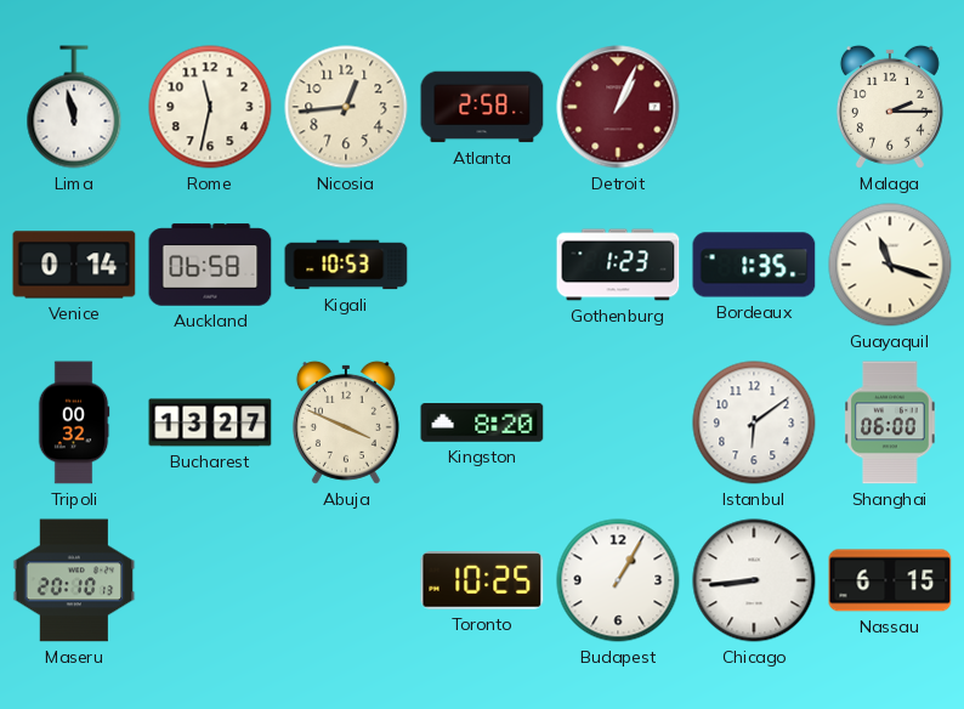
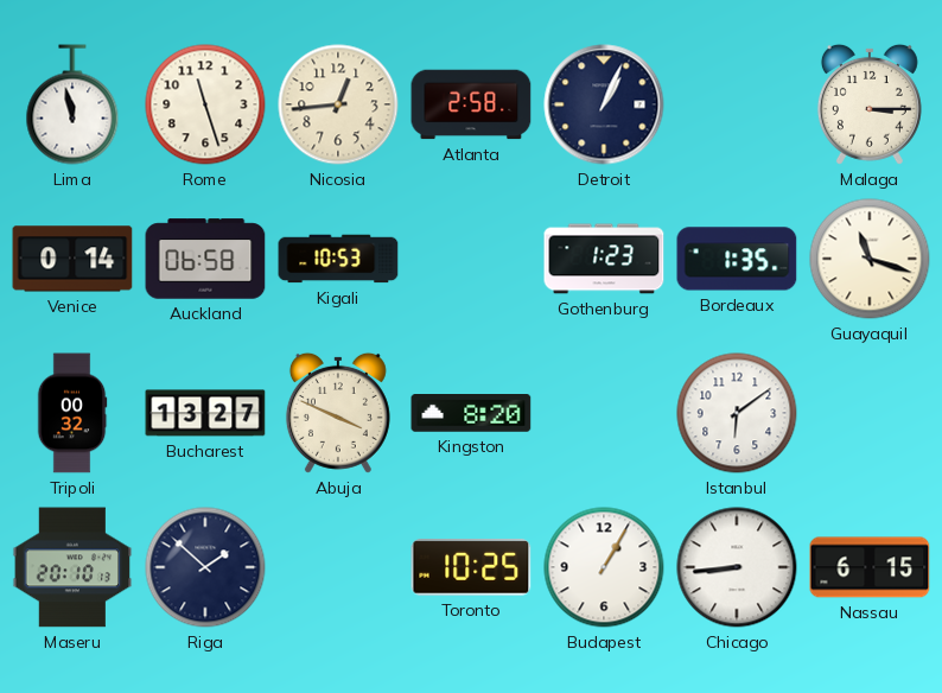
Rome: 11:32 -> 11:27 (205, 104)
Detroit dial: burgundy -> navy (604, 104)
Malaga: 2:15 -> 3:15 (870, 104)
Shanghai: 06:00 -> none (890, 422)
Riga: none -> 1:52 (205, 567)
